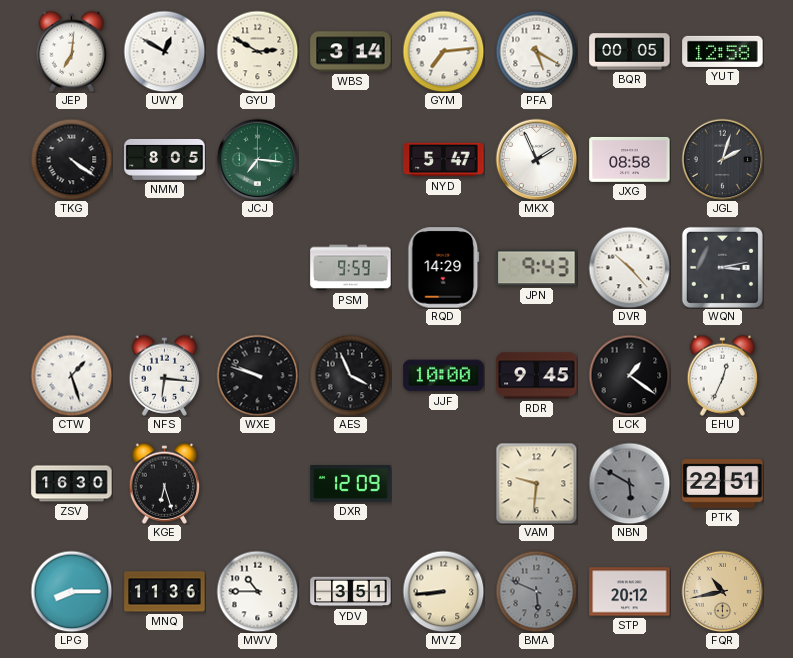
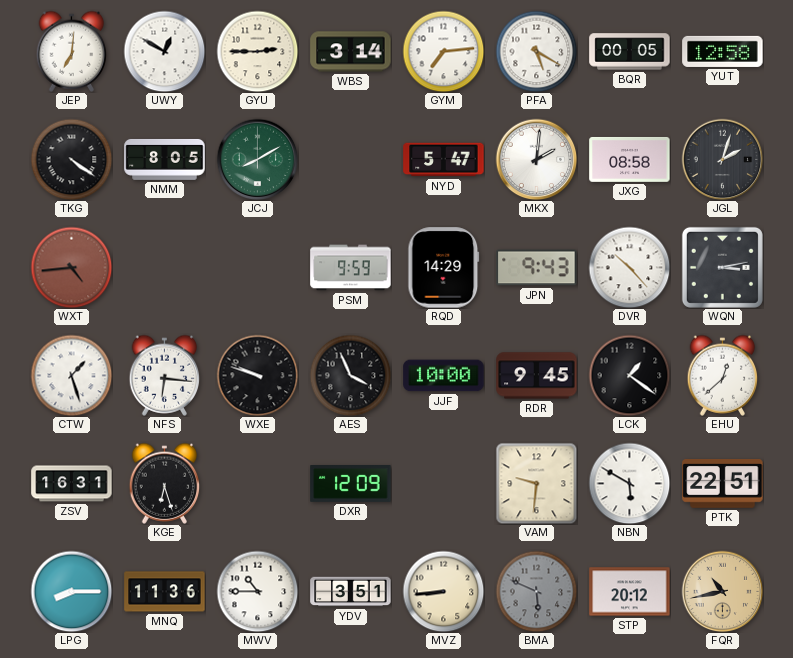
GYU: 2:50 -> 2:45 (257, 51)
JCJ: 7:16 -> 8:10 (257, 159)
MKX: 1:56 -> 2:01 (536, 159)
WXT: none -> 4:44 (71, 267)
EHU: 12:34 -> 12:38 (723, 375)
ZSV: 16:30 -> 16:31 (72, 484)
NBN dial: grey -> white (629, 483)
